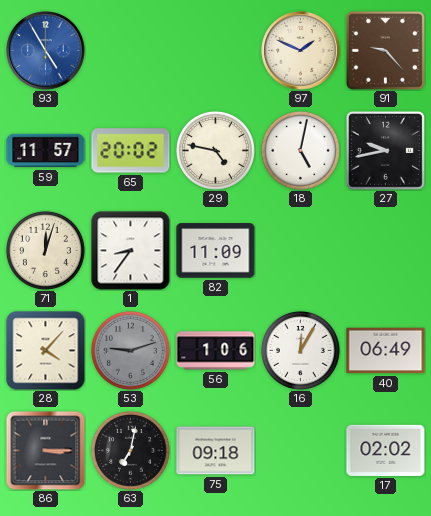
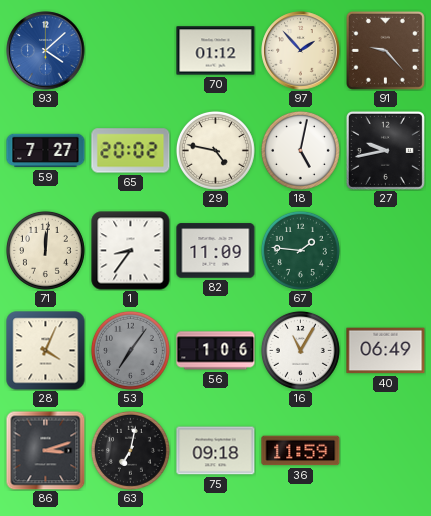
93: 4:55 -> 4:08 (46, 51)
70: none -> 01:12 (216, 51)
97: 1:49 -> 1:53 (301, 51)
59: 11:57 -> 7:27 (46, 151)
71: 12:03 -> 12:01 (45, 250)
67: none -> 1:46 (300, 250)
28: 4:07 -> 4:04 (46, 351)
53: 9:12 -> 7:06 (130, 350)
16: 12:05 -> 11:05 (300, 350)
86: 3:15 -> 3:12 (45, 450)
36: none -> 11:59 (301, 451)
17: 02:02 -> none (386, 450)
